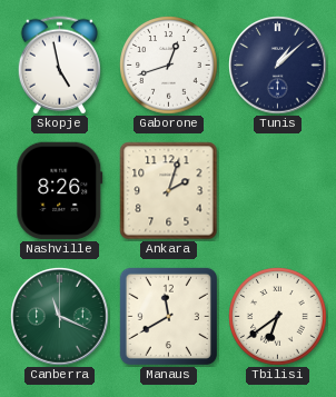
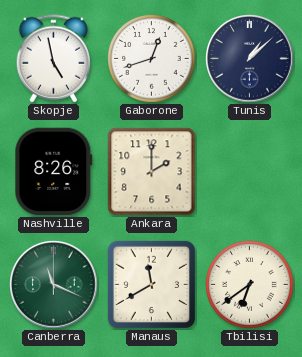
Ankara: 2:03 -> 2:00 (152, 172)
